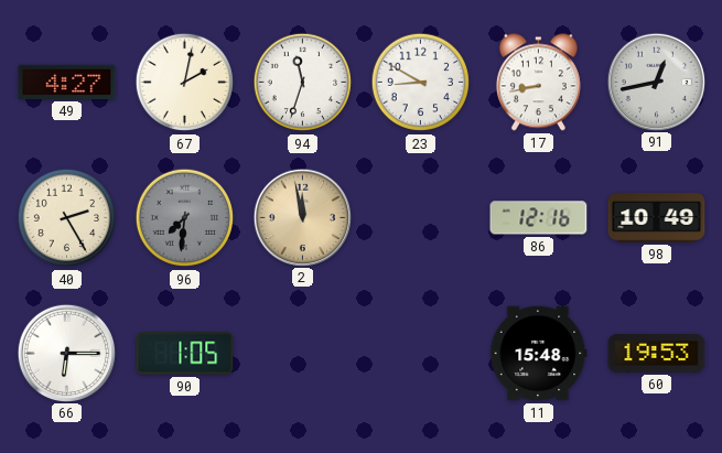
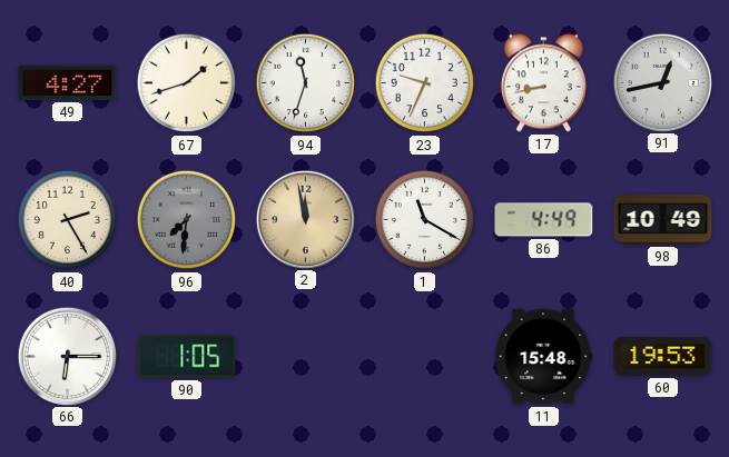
67: 2:02 -> 1:42 (187, 83)
23: 8:50 -> 9:34 (425, 83)
1: none -> 11:20 (425, 220)
86: 12:16 -> 4:49 (544, 220)
